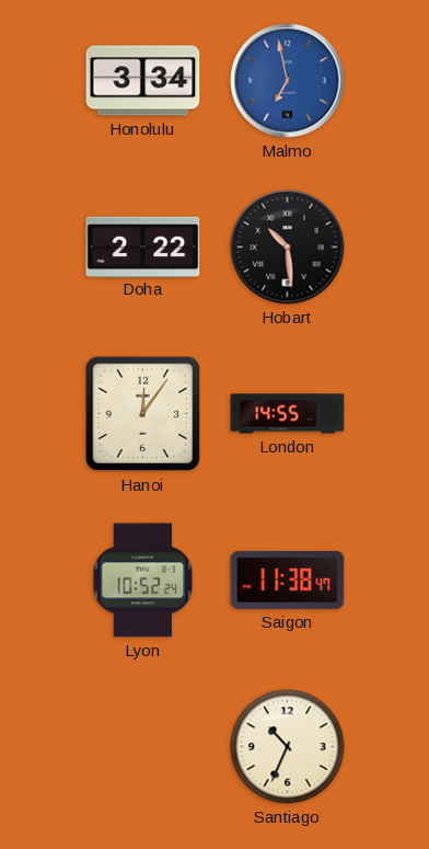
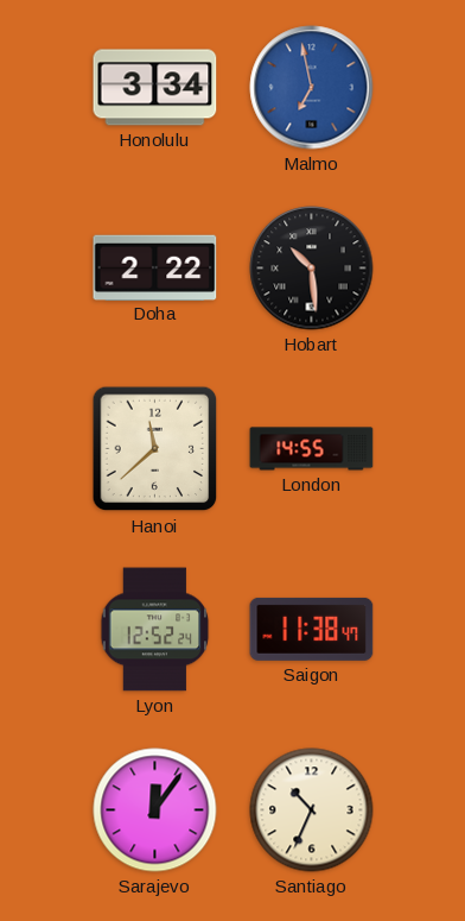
Hanoi: 12:06 -> 11:38 (155, 449)
Lyon: 10:52 -> 12:52 (155, 630)
Sarajevo: none -> 12:06 (155, 810)
